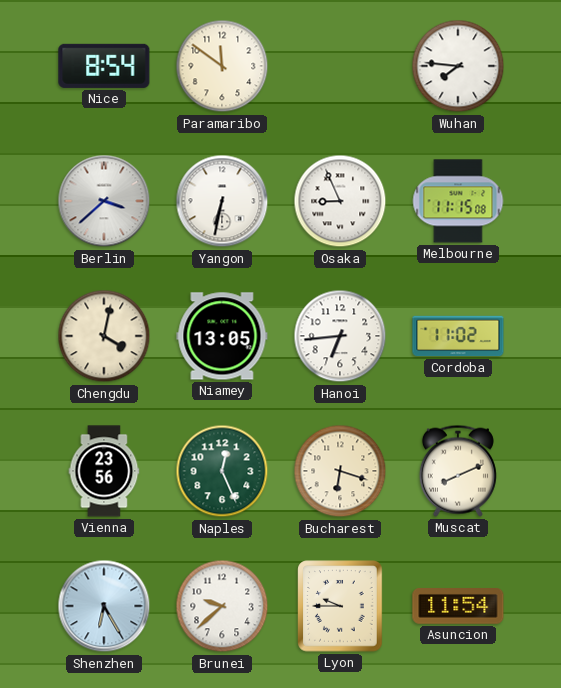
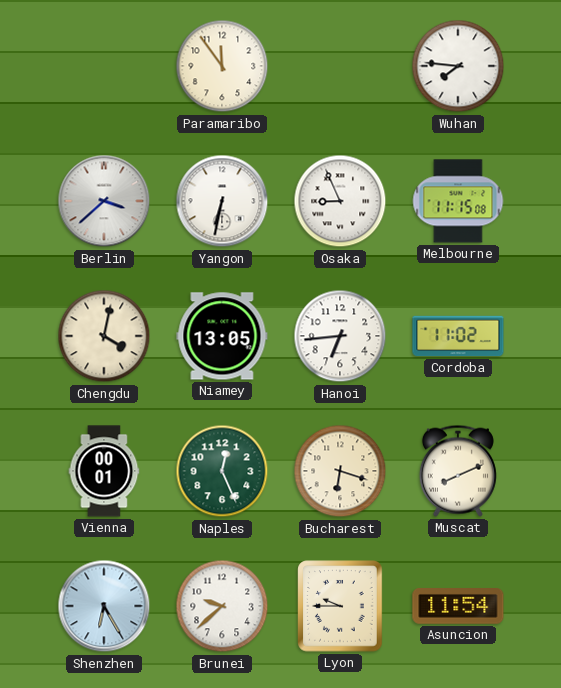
Nice: 8:54 -> none (104, 66)
Paramaribo: 11:51 -> 11:54 (222, 66)
Vienna: 23:56 -> 00:01 (104, 471)
